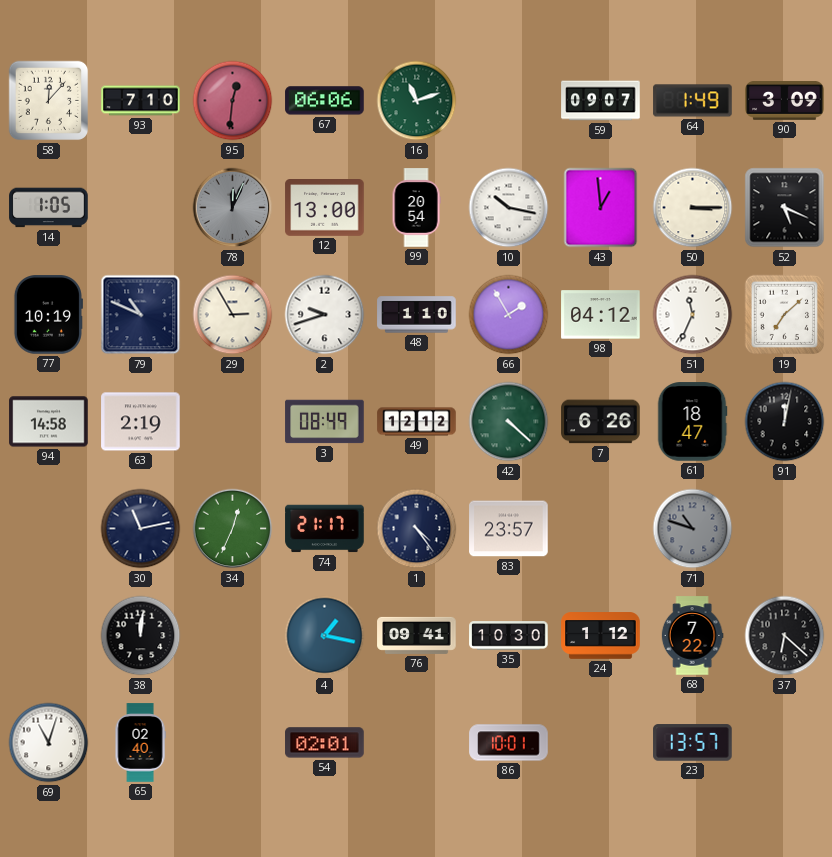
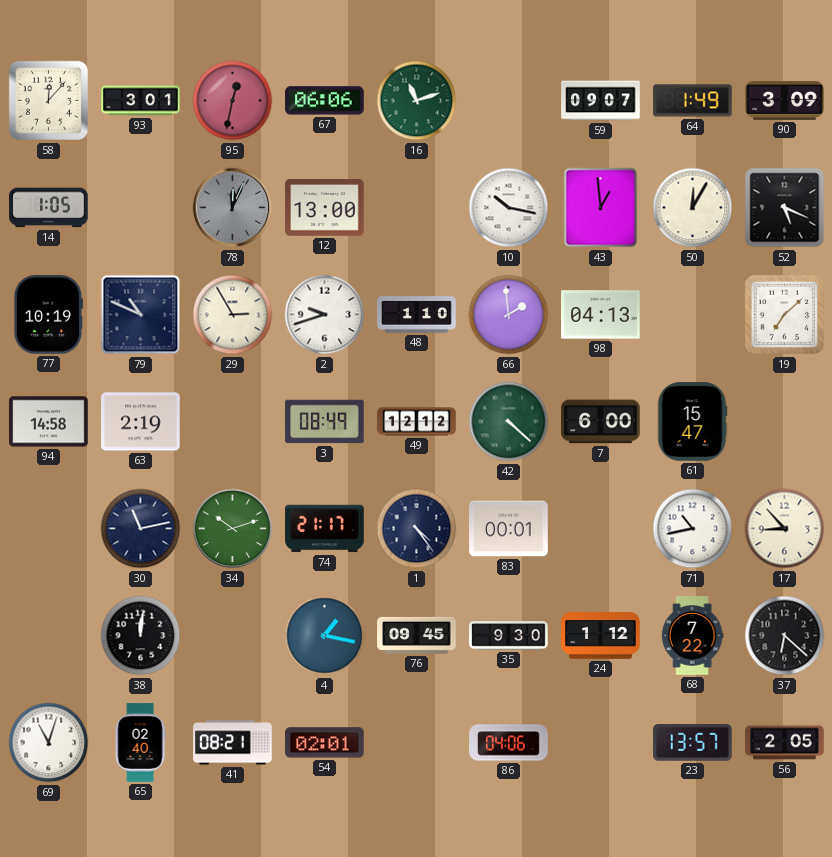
93: 7:10 -> 3:01 (141, 101)
95: 12:31 -> 12:32 (233, 101)
99: 20:54 -> none (416, 208)
50: 3:15 -> 12:05 (693, 208)
66: 1:55 -> 1:59 (509, 315)
98: 04:12 -> 04:13 (601, 315)
51: 11:34 -> none (693, 315)
7: 6:26 -> 6:00 (601, 422)
61: 18:47 -> 15:47 (692, 422)
91: 12:02 -> none (785, 422)
34: 12:34 -> 10:12 (233, 529)
83: 23:57 -> 00:01 (509, 529)
71: 10:48 -> 10:43 (693, 529)
71 dial: grey -> white (693, 529)
17: none -> 8:53 (785, 529)
76: 09:41 -> 09:45 (417, 635)
35: 10:30 -> 9:30 (509, 636)
41: none -> 08:21 (233, 743)
86: 10:01 -> 04:06 (509, 743)
56: none -> 2:05 (785, 743)
